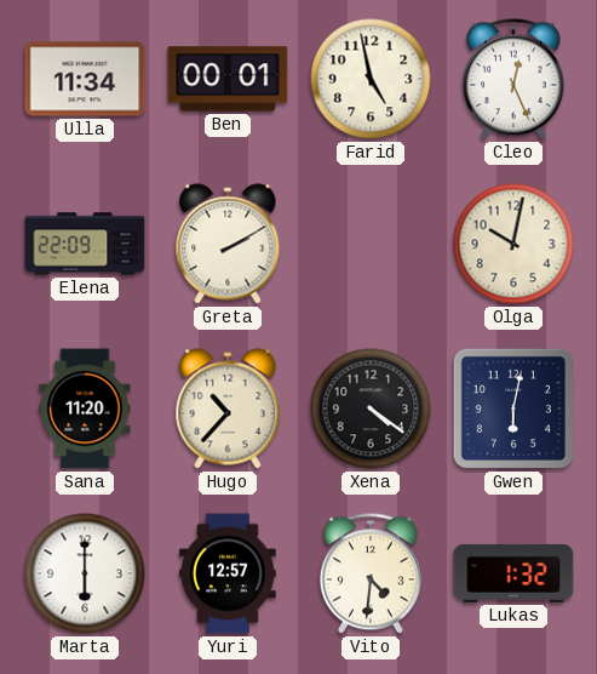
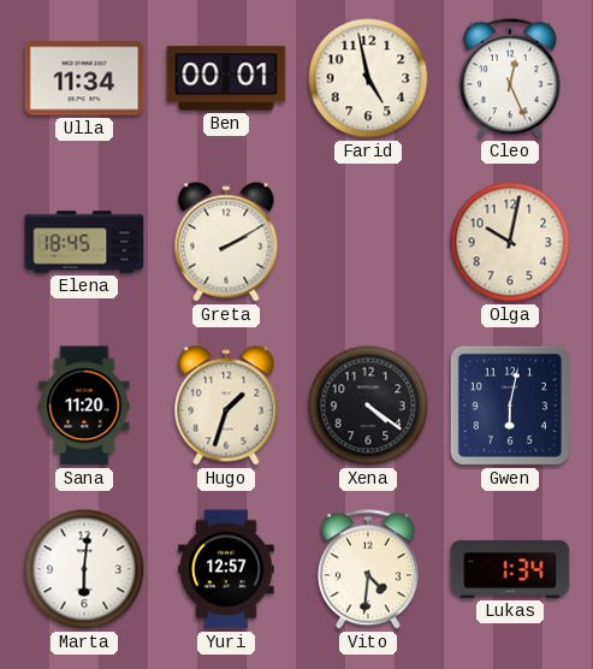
Elena: 22:09 -> 18:45 (84, 242)
Hugo: 10:37 -> 1:33 (226, 405)
Marta: 6:00 -> 6:01 (84, 569)
Lukas: 1:32 -> 1:34 (510, 569)
